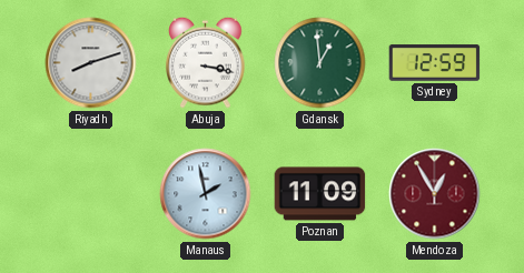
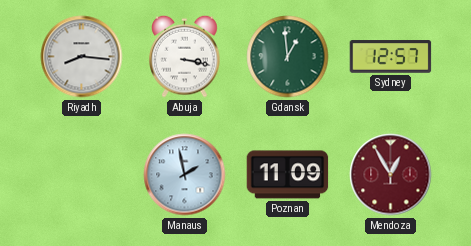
Riyadh: 8:12 -> 8:16 (82, 57)
Sydney: 12:59 -> 12:57 (391, 57)
